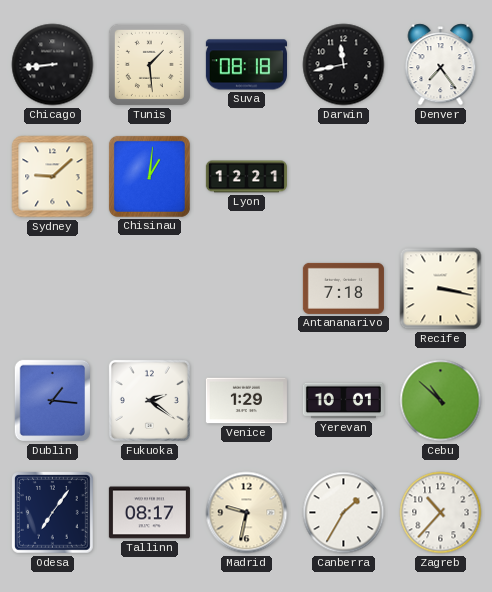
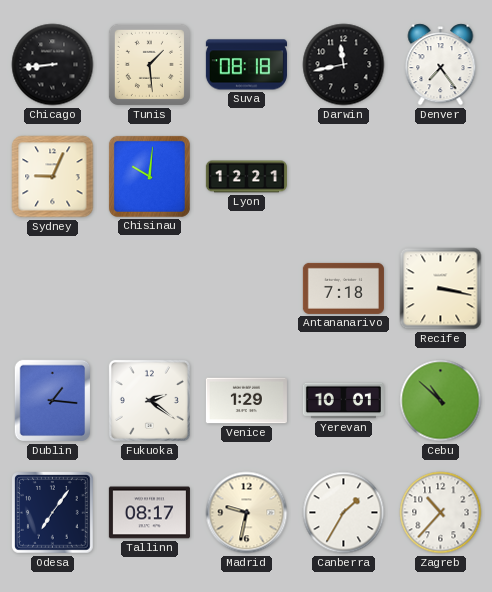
Sydney: 9:08 -> 9:04 (53, 177)
Chisinau: 1:01 -> 10:01 (149, 176)
